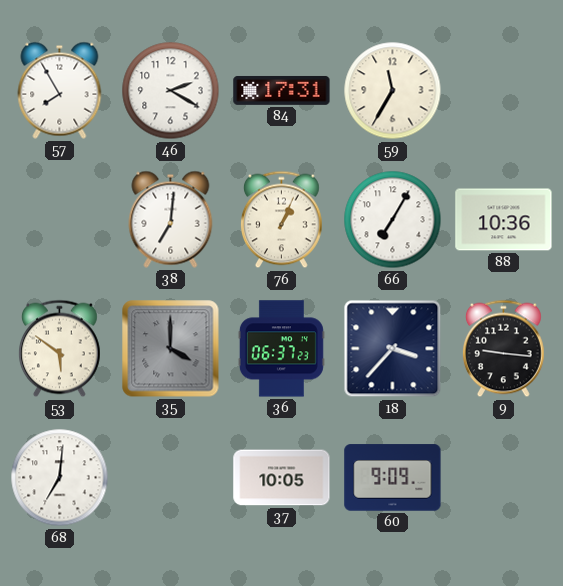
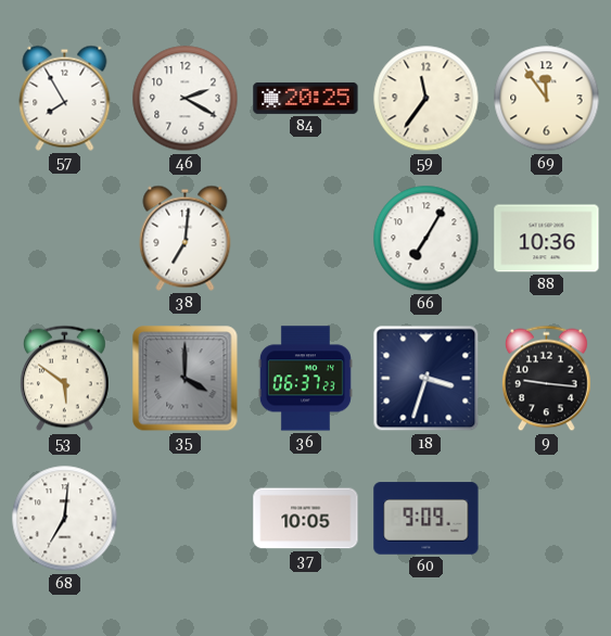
84: 17:31 -> 20:25 (306, 98)
59: 11:35 -> 11:36 (427, 99)
69: none -> 11:54 (547, 99)
76: 1:04 -> none (282, 220)
18: 3:37 -> 3:33 (427, 379)
